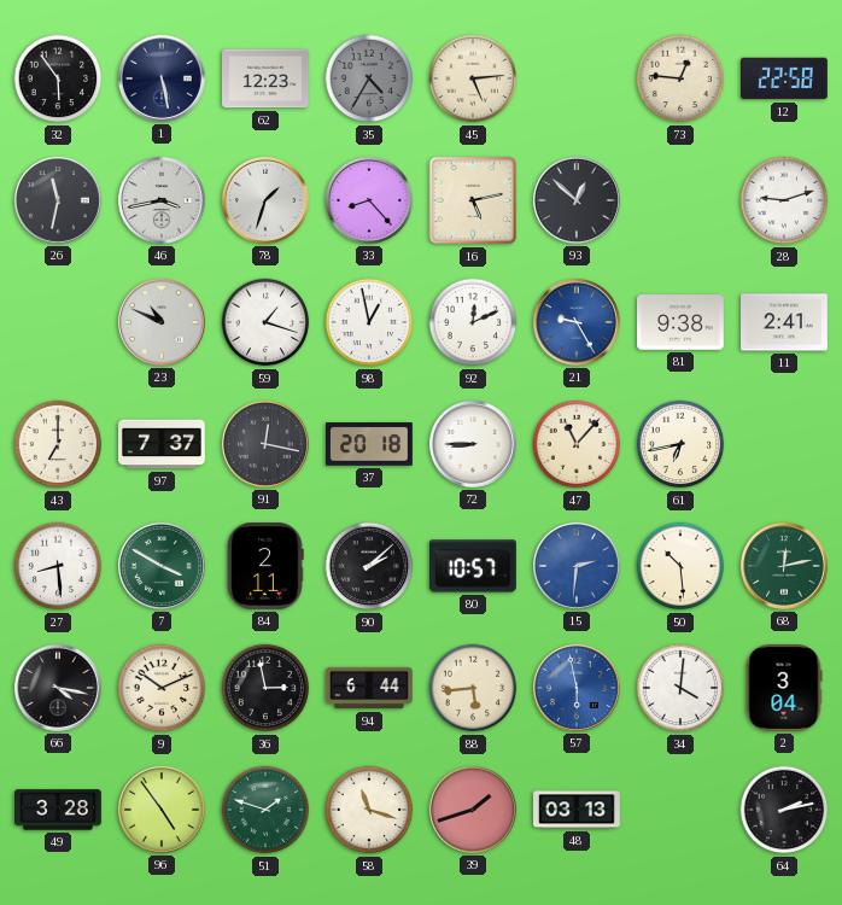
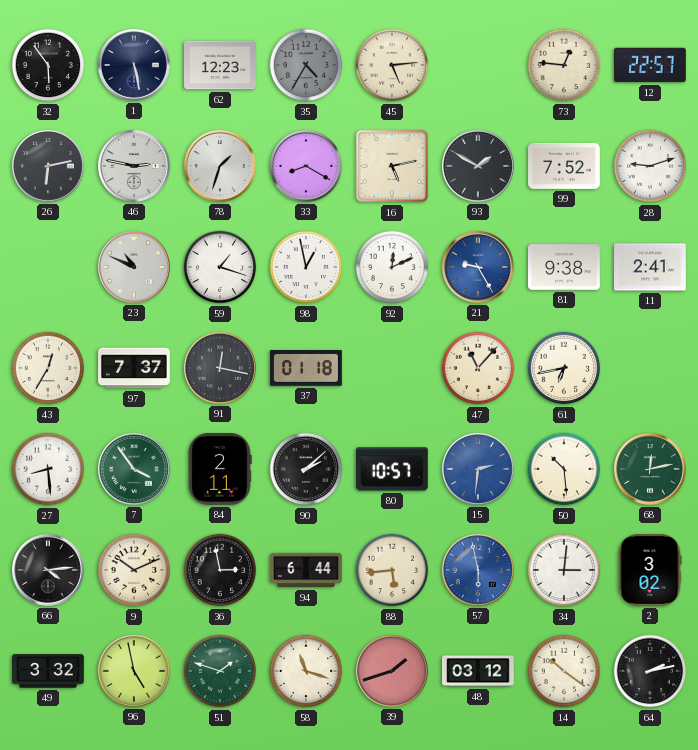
12: 22:58 -> 22:57 (651, 65)
26: 11:32 -> 6:13 (48, 166)
46: 3:43 -> 2:47 (134, 166)
33: 8:23 -> 8:20 (306, 166)
93: 12:52 -> 1:50 (478, 166)
99: none -> 7:52 (565, 166)
43: 7:00 -> 12:35 (48, 368)
37: 20:18 -> 01:18 (307, 368)
72: 8:45 -> none (473, 444)
7: 3:50 -> 3:54 (134, 469)
66: 4:17 -> 4:14 (48, 570)
34: 4:01 -> 3:01 (564, 570)
2: 3:04 -> 3:02 (650, 571)
49: 3:28 -> 3:32 (49, 671)
96: 4:54 -> 4:58 (134, 671)
48: 03:13 -> 03:12 (479, 671)
14: none -> 10:21 (564, 671)
